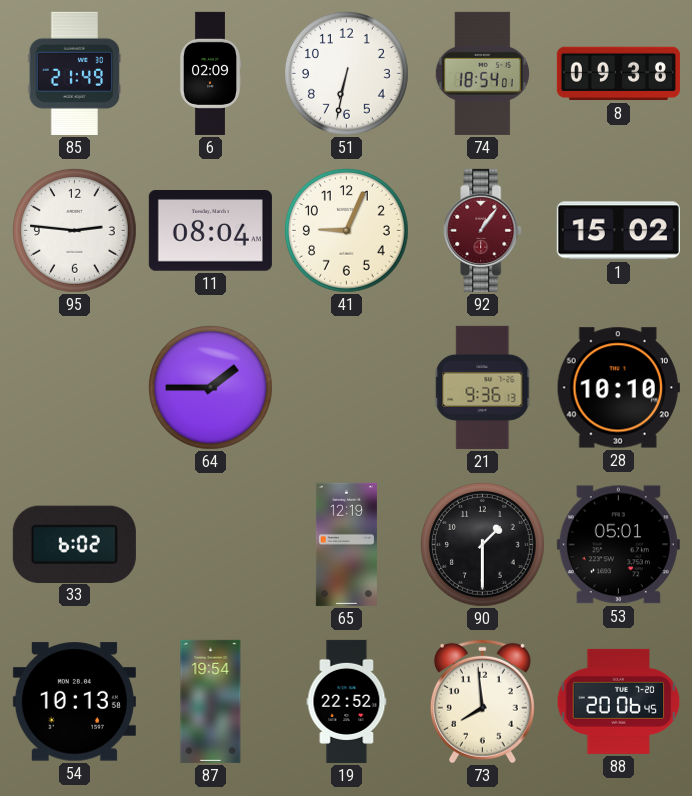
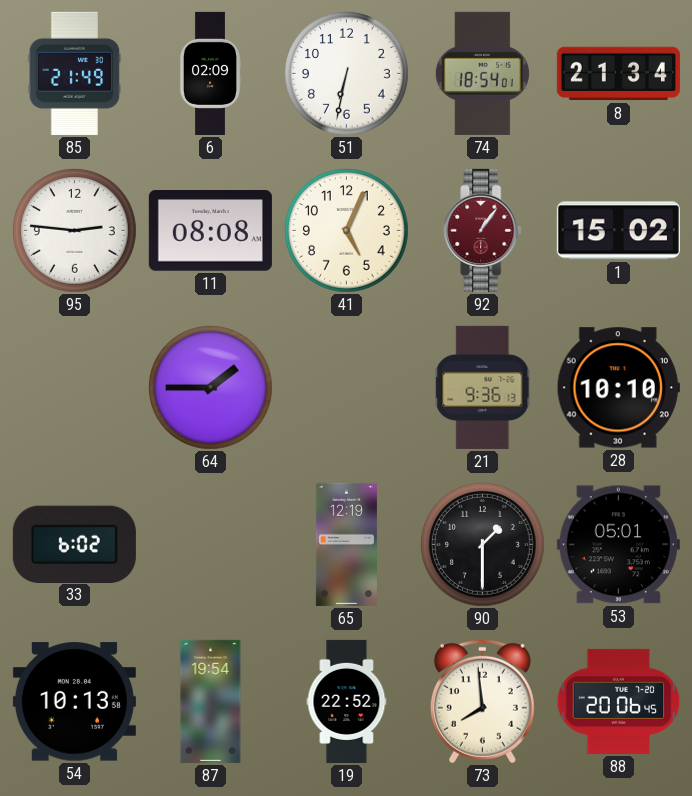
8: 09:38 -> 21:34 (618, 74)
11: 08:04 -> 08:08 (210, 231)
41: 9:04 -> 5:04 (347, 231)
